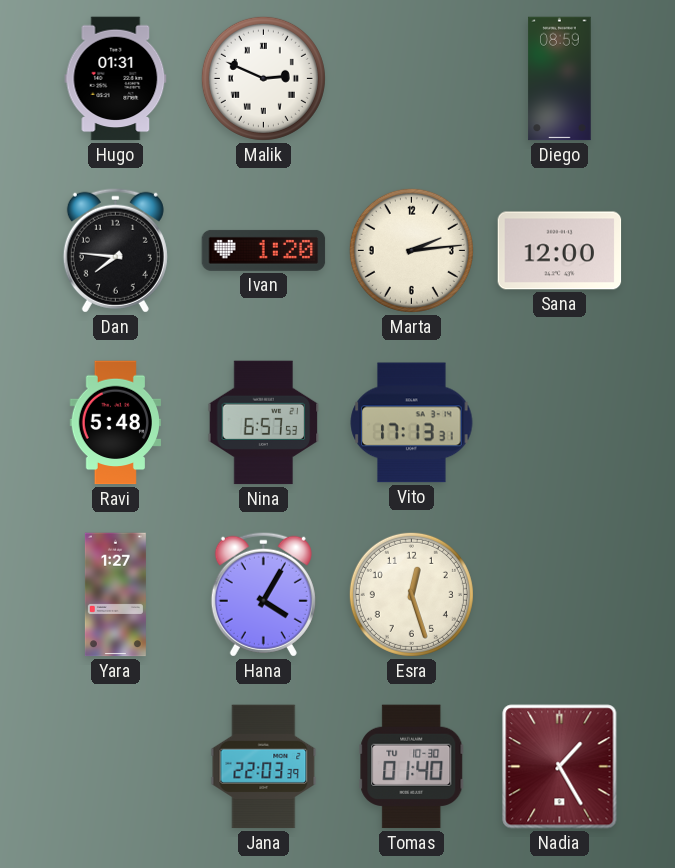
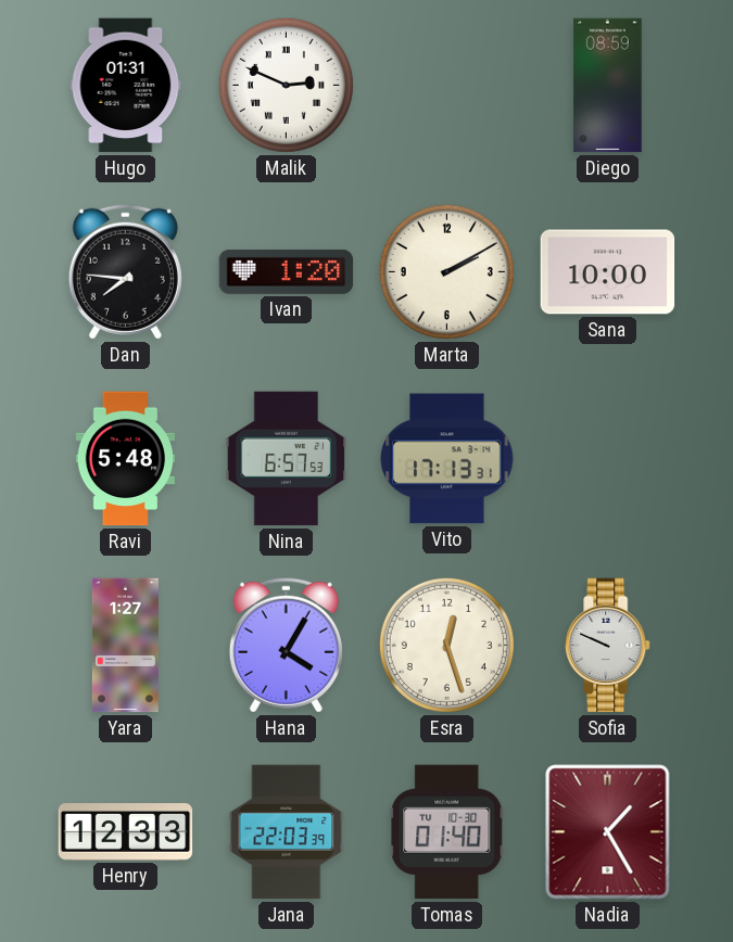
Marta: 2:14 -> 2:10 (446, 271)
Sana: 12:00 -> 10:00 (608, 272)
Sofia: none -> 9:49 (608, 646)
Henry: none -> 12:33 (126, 832)
